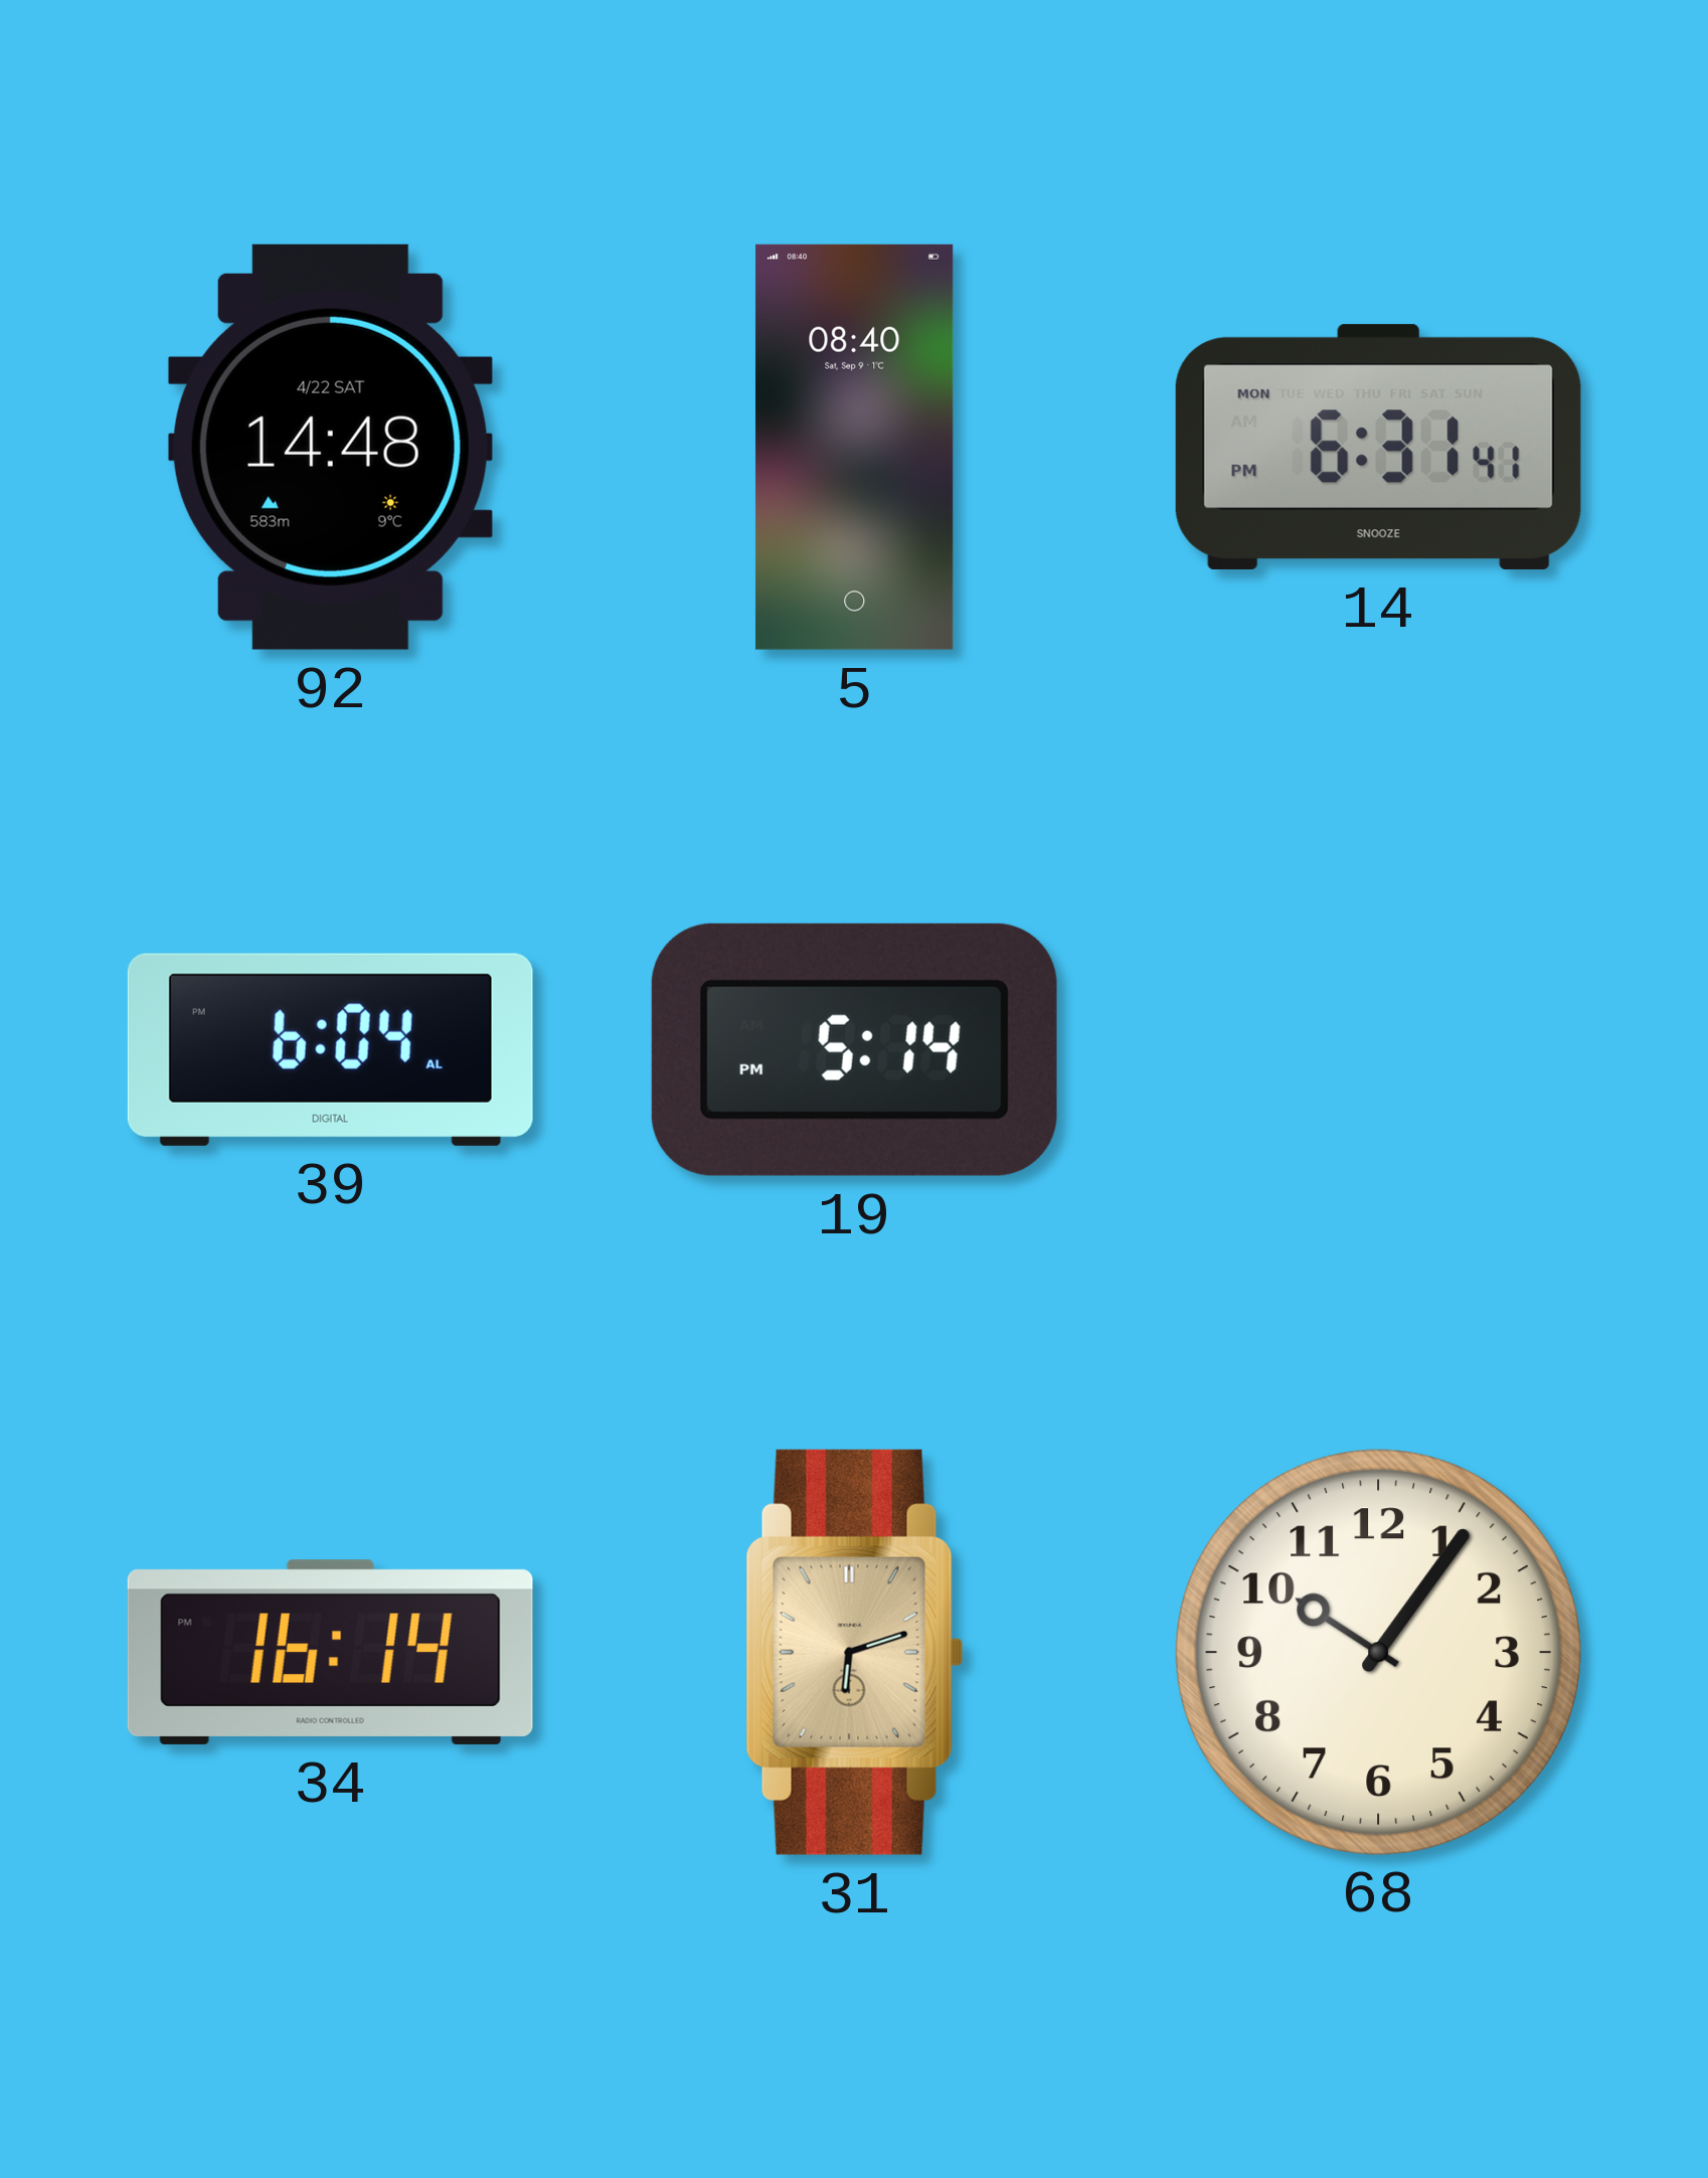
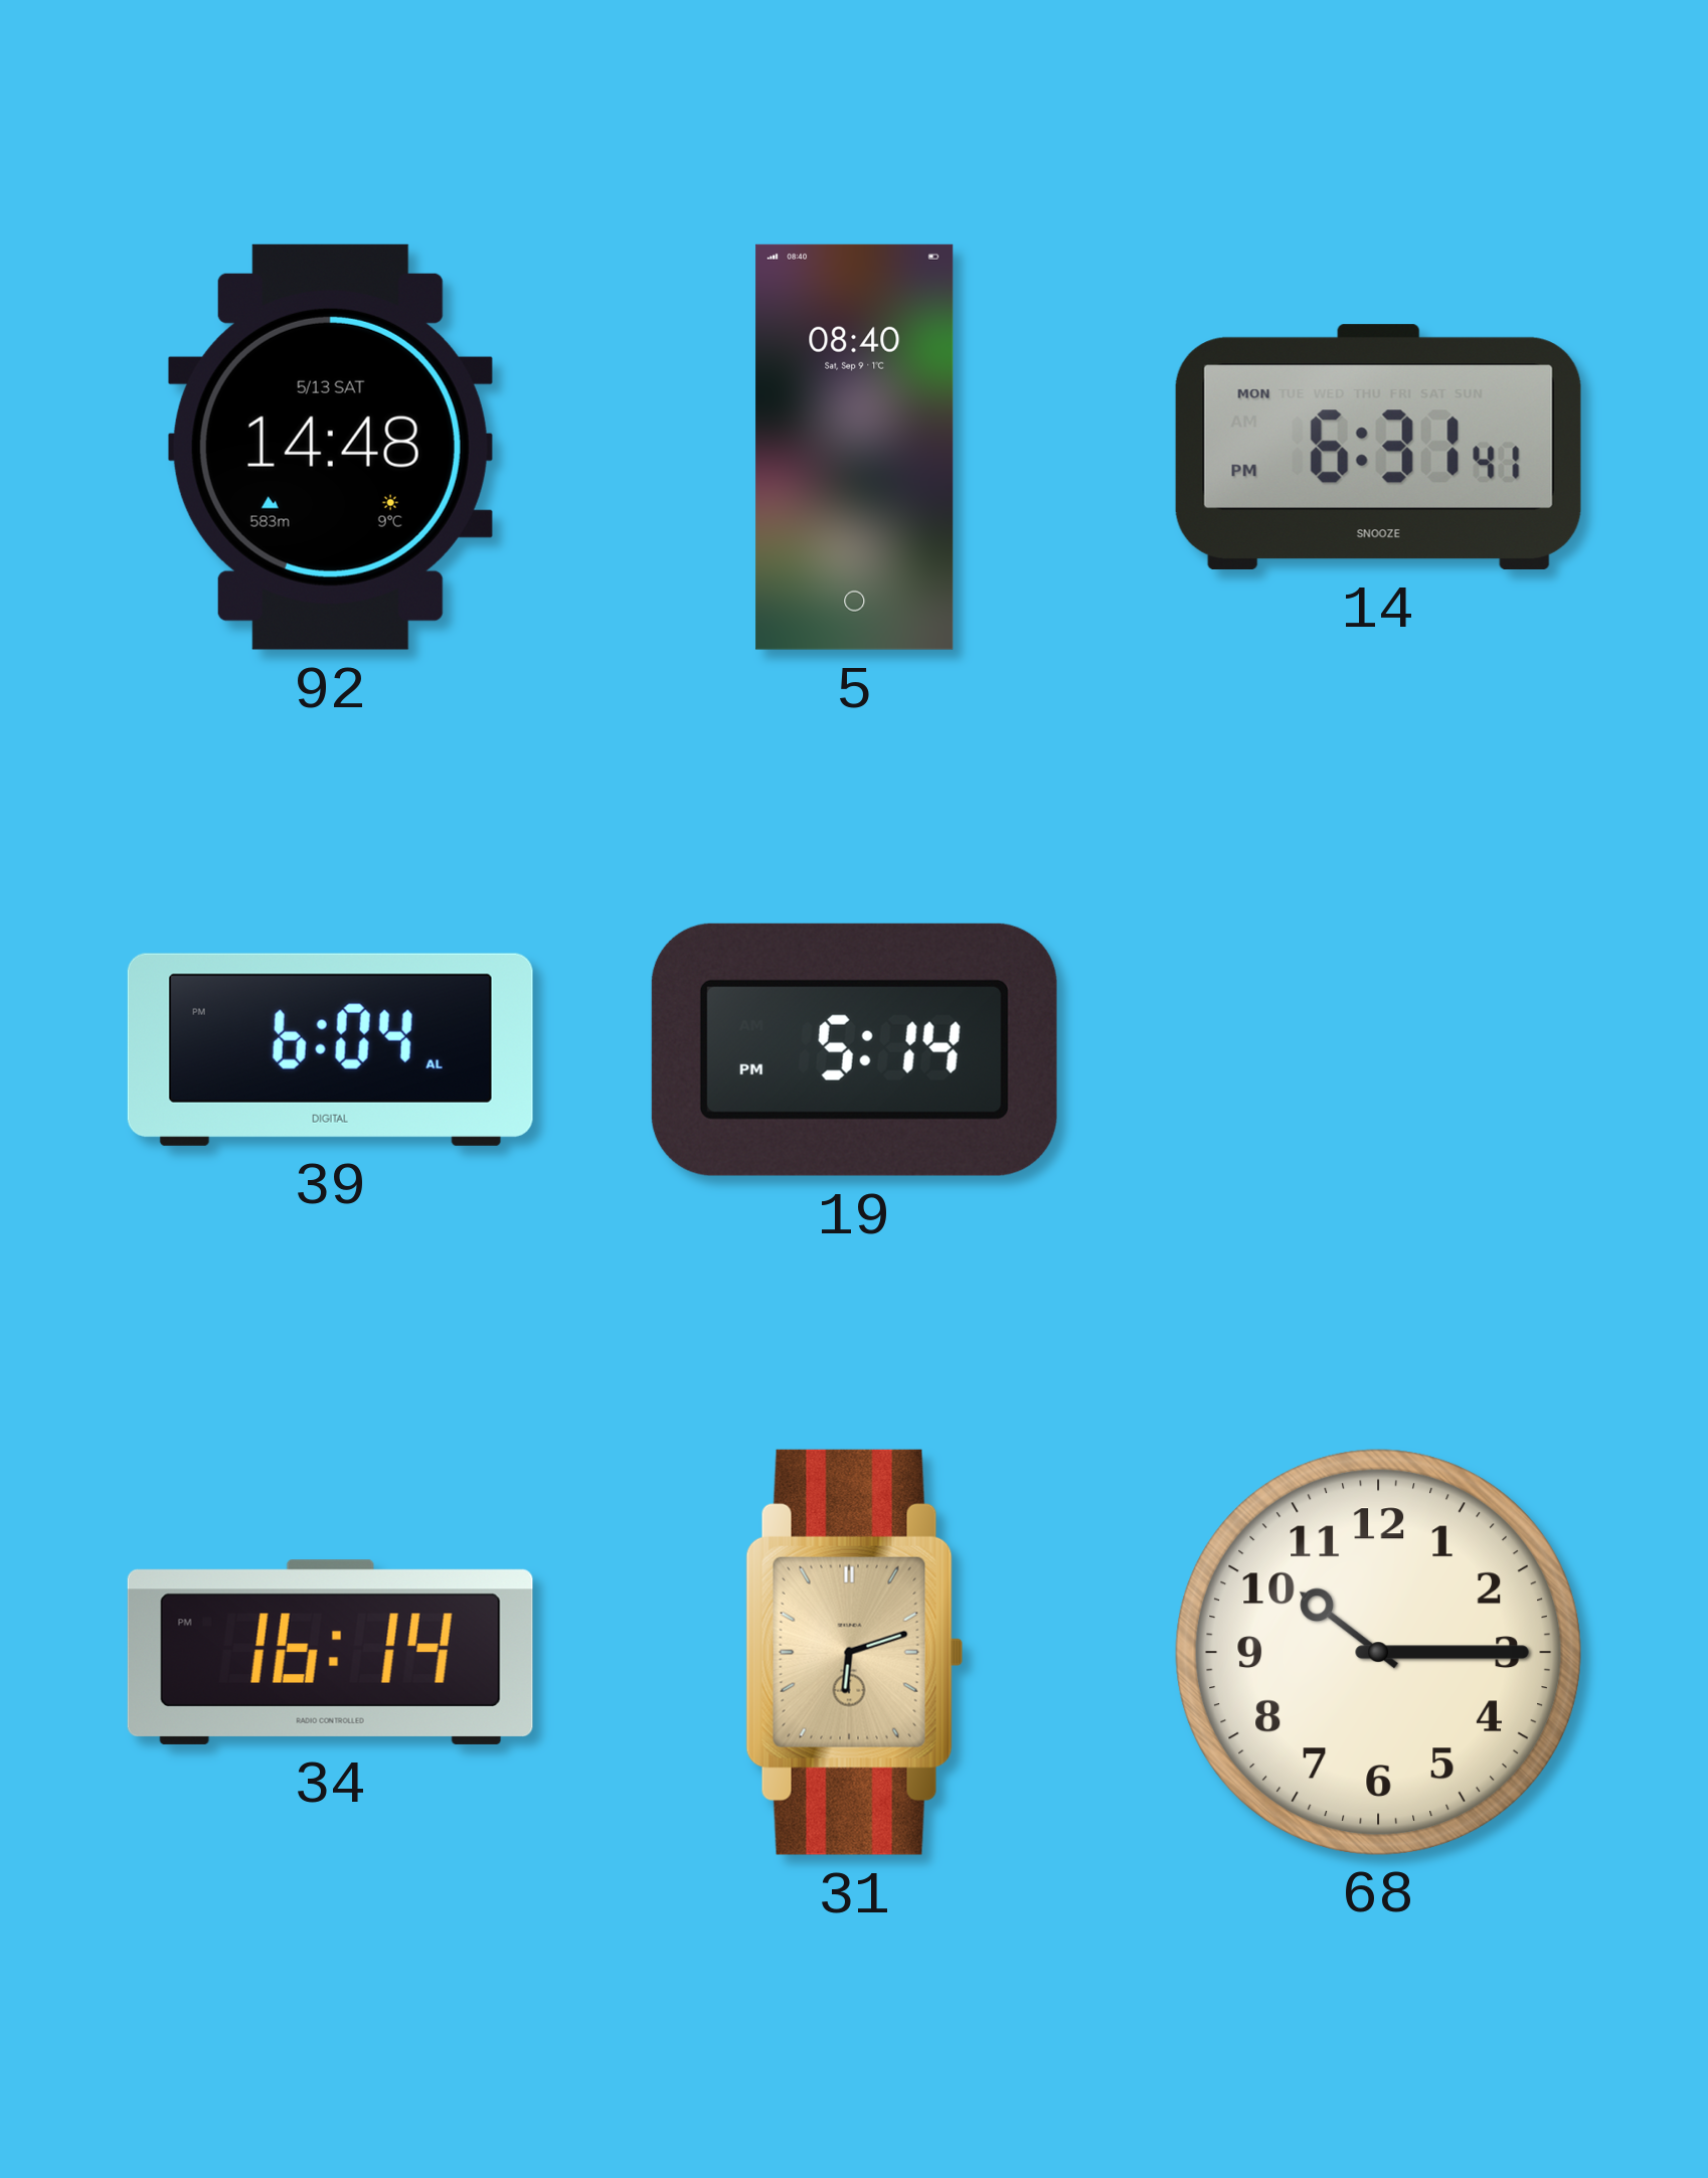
92 date: 4/22 SAT -> 5/13 SAT (330, 447)
68: 10:06 -> 10:15 (1378, 1652)
